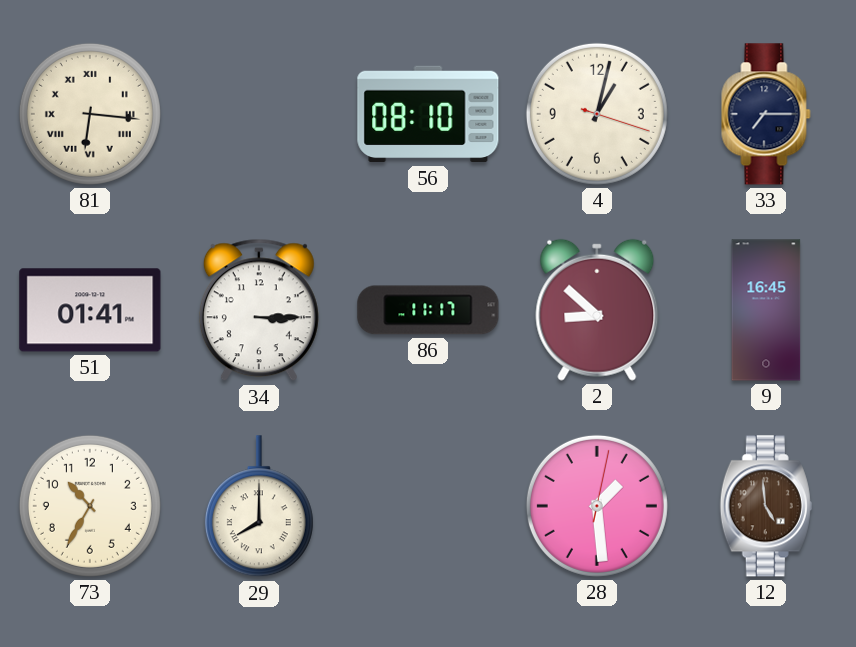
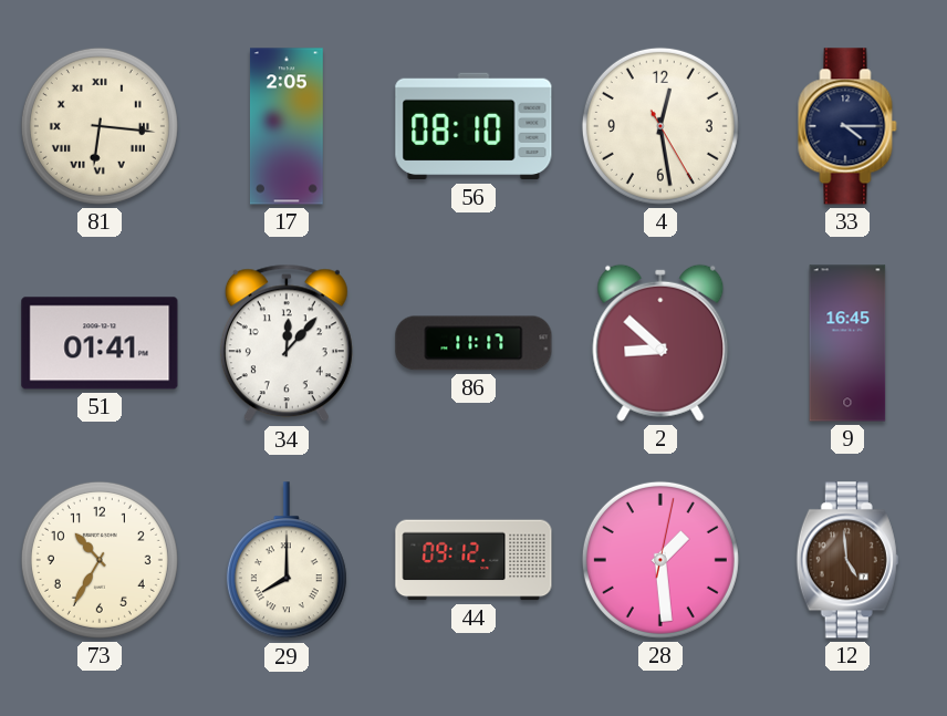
17: none -> 2:05 (287, 126)
4: 1:02 -> 12:28 (660, 126)
33: 7:15 -> 4:15 (847, 126)
34: 3:15 -> 12:07 (287, 343)
44: none -> 09:12 (473, 560)
